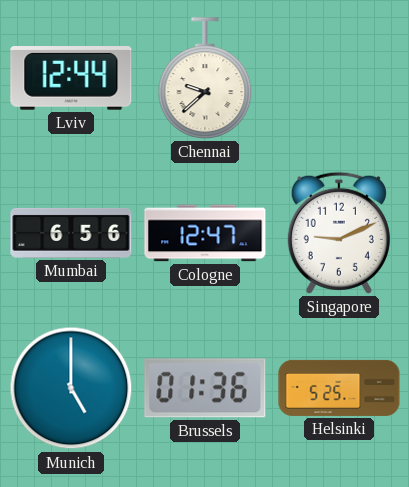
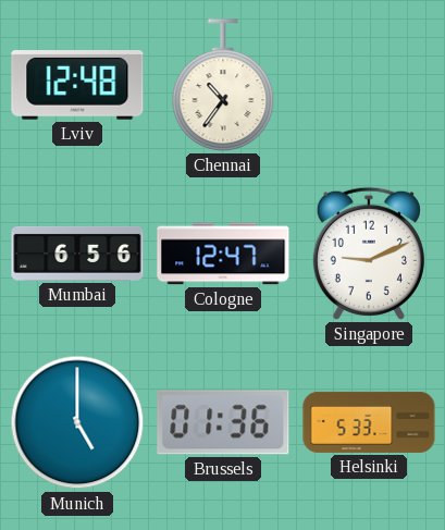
Lviv: 12:44 -> 12:48 (77, 86)
Chennai: 9:38 -> 10:36 (223, 85)
Helsinki: 5:25 -> 5:33 (369, 422)
